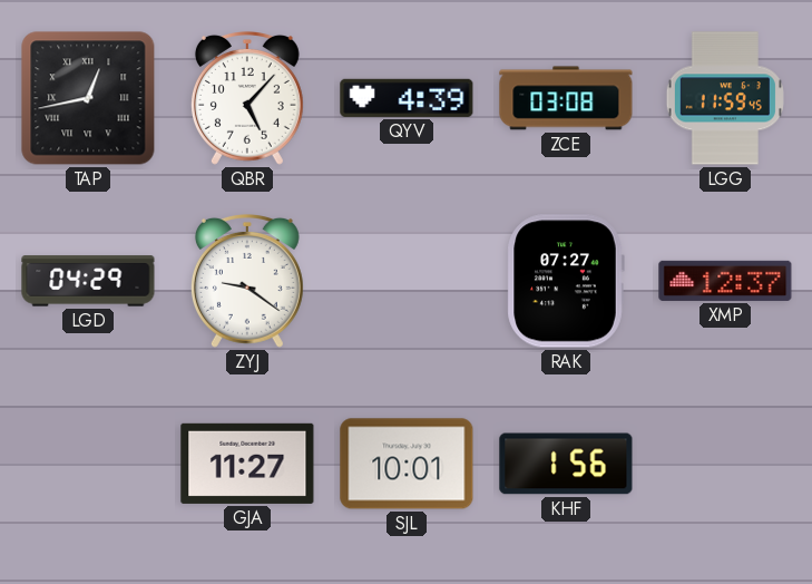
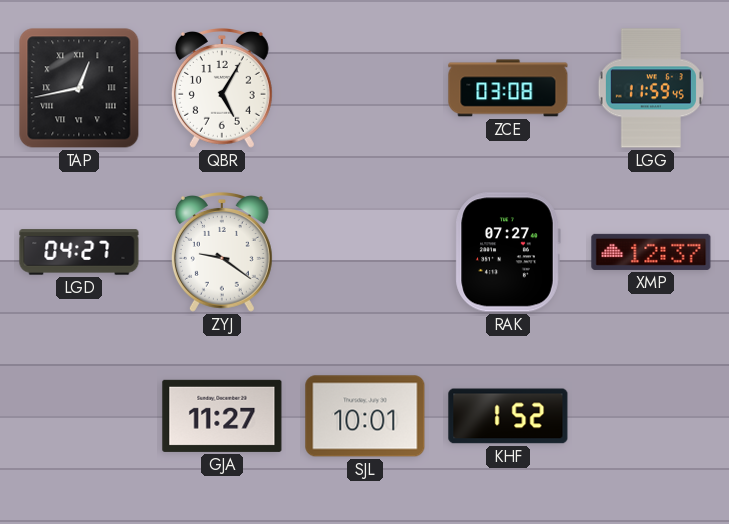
QBR: 5:07 -> 5:05 (222, 89)
QYV: 4:39 -> none (407, 98)
LGD: 04:29 -> 04:27 (79, 252)
KHF: 1:56 -> 1:52 (508, 416)
